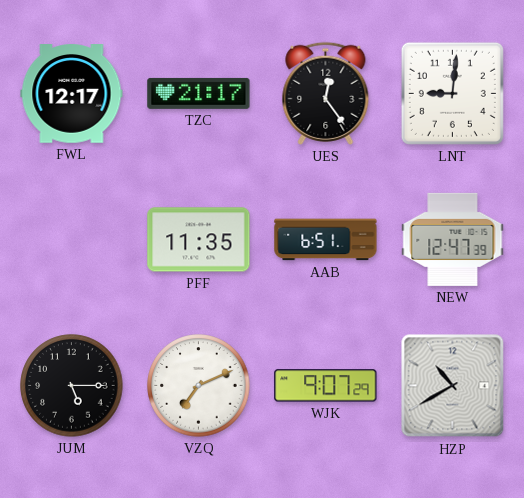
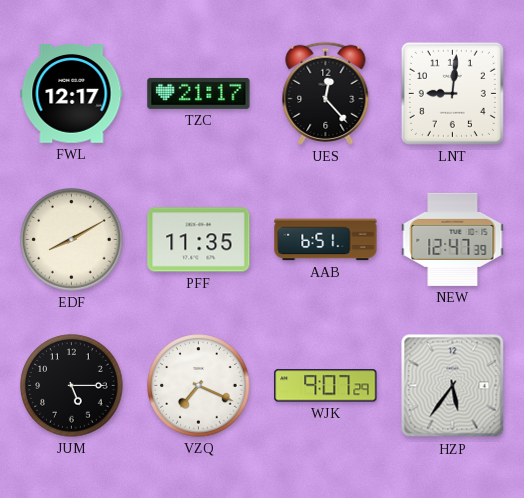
UES: 12:24 -> 12:23 (326, 93)
EDF: none -> 8:10 (72, 240)
VZQ: 7:11 -> 7:19 (199, 386)
HZP: 10:40 -> 5:36 (453, 386)
